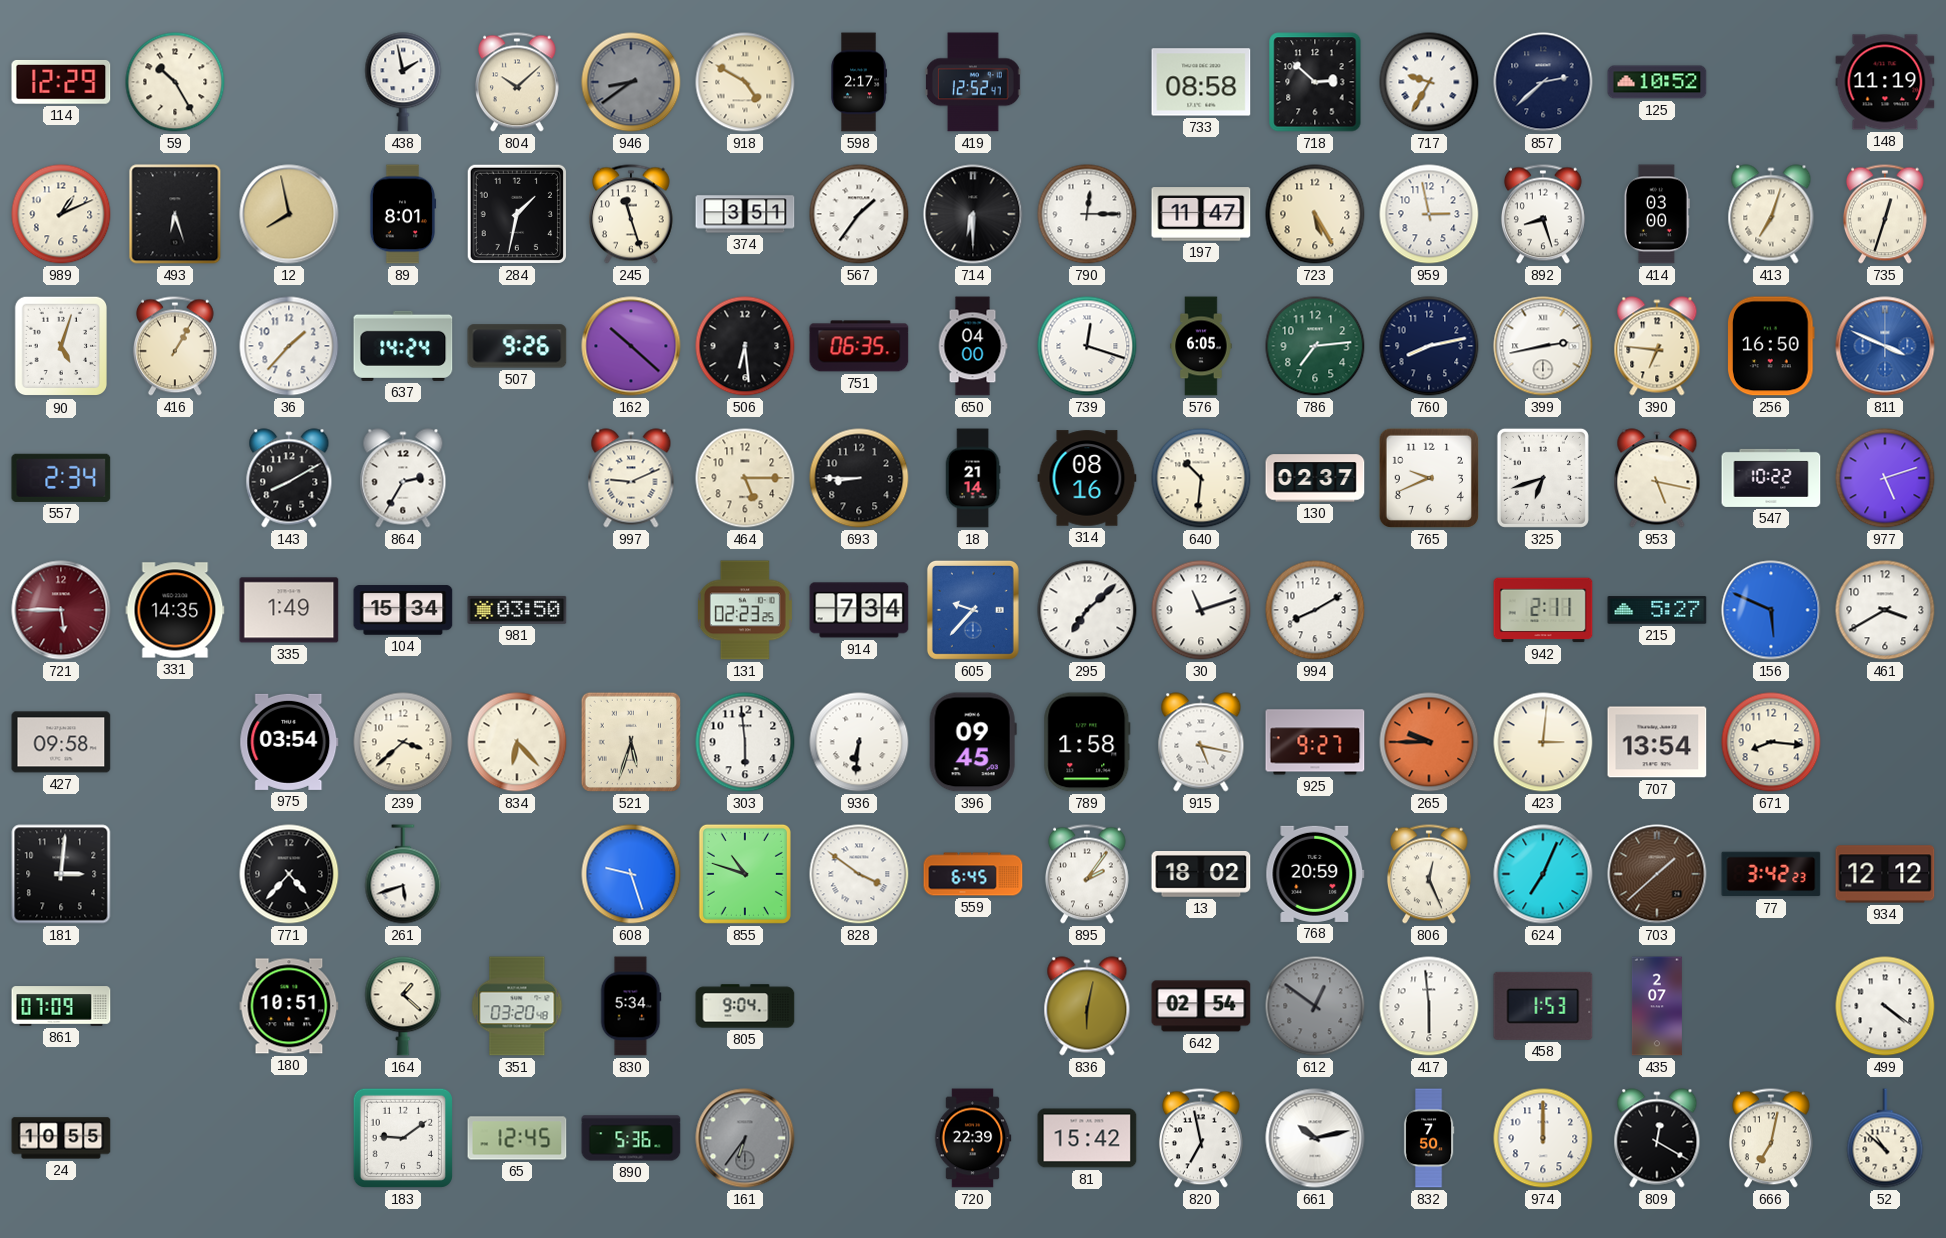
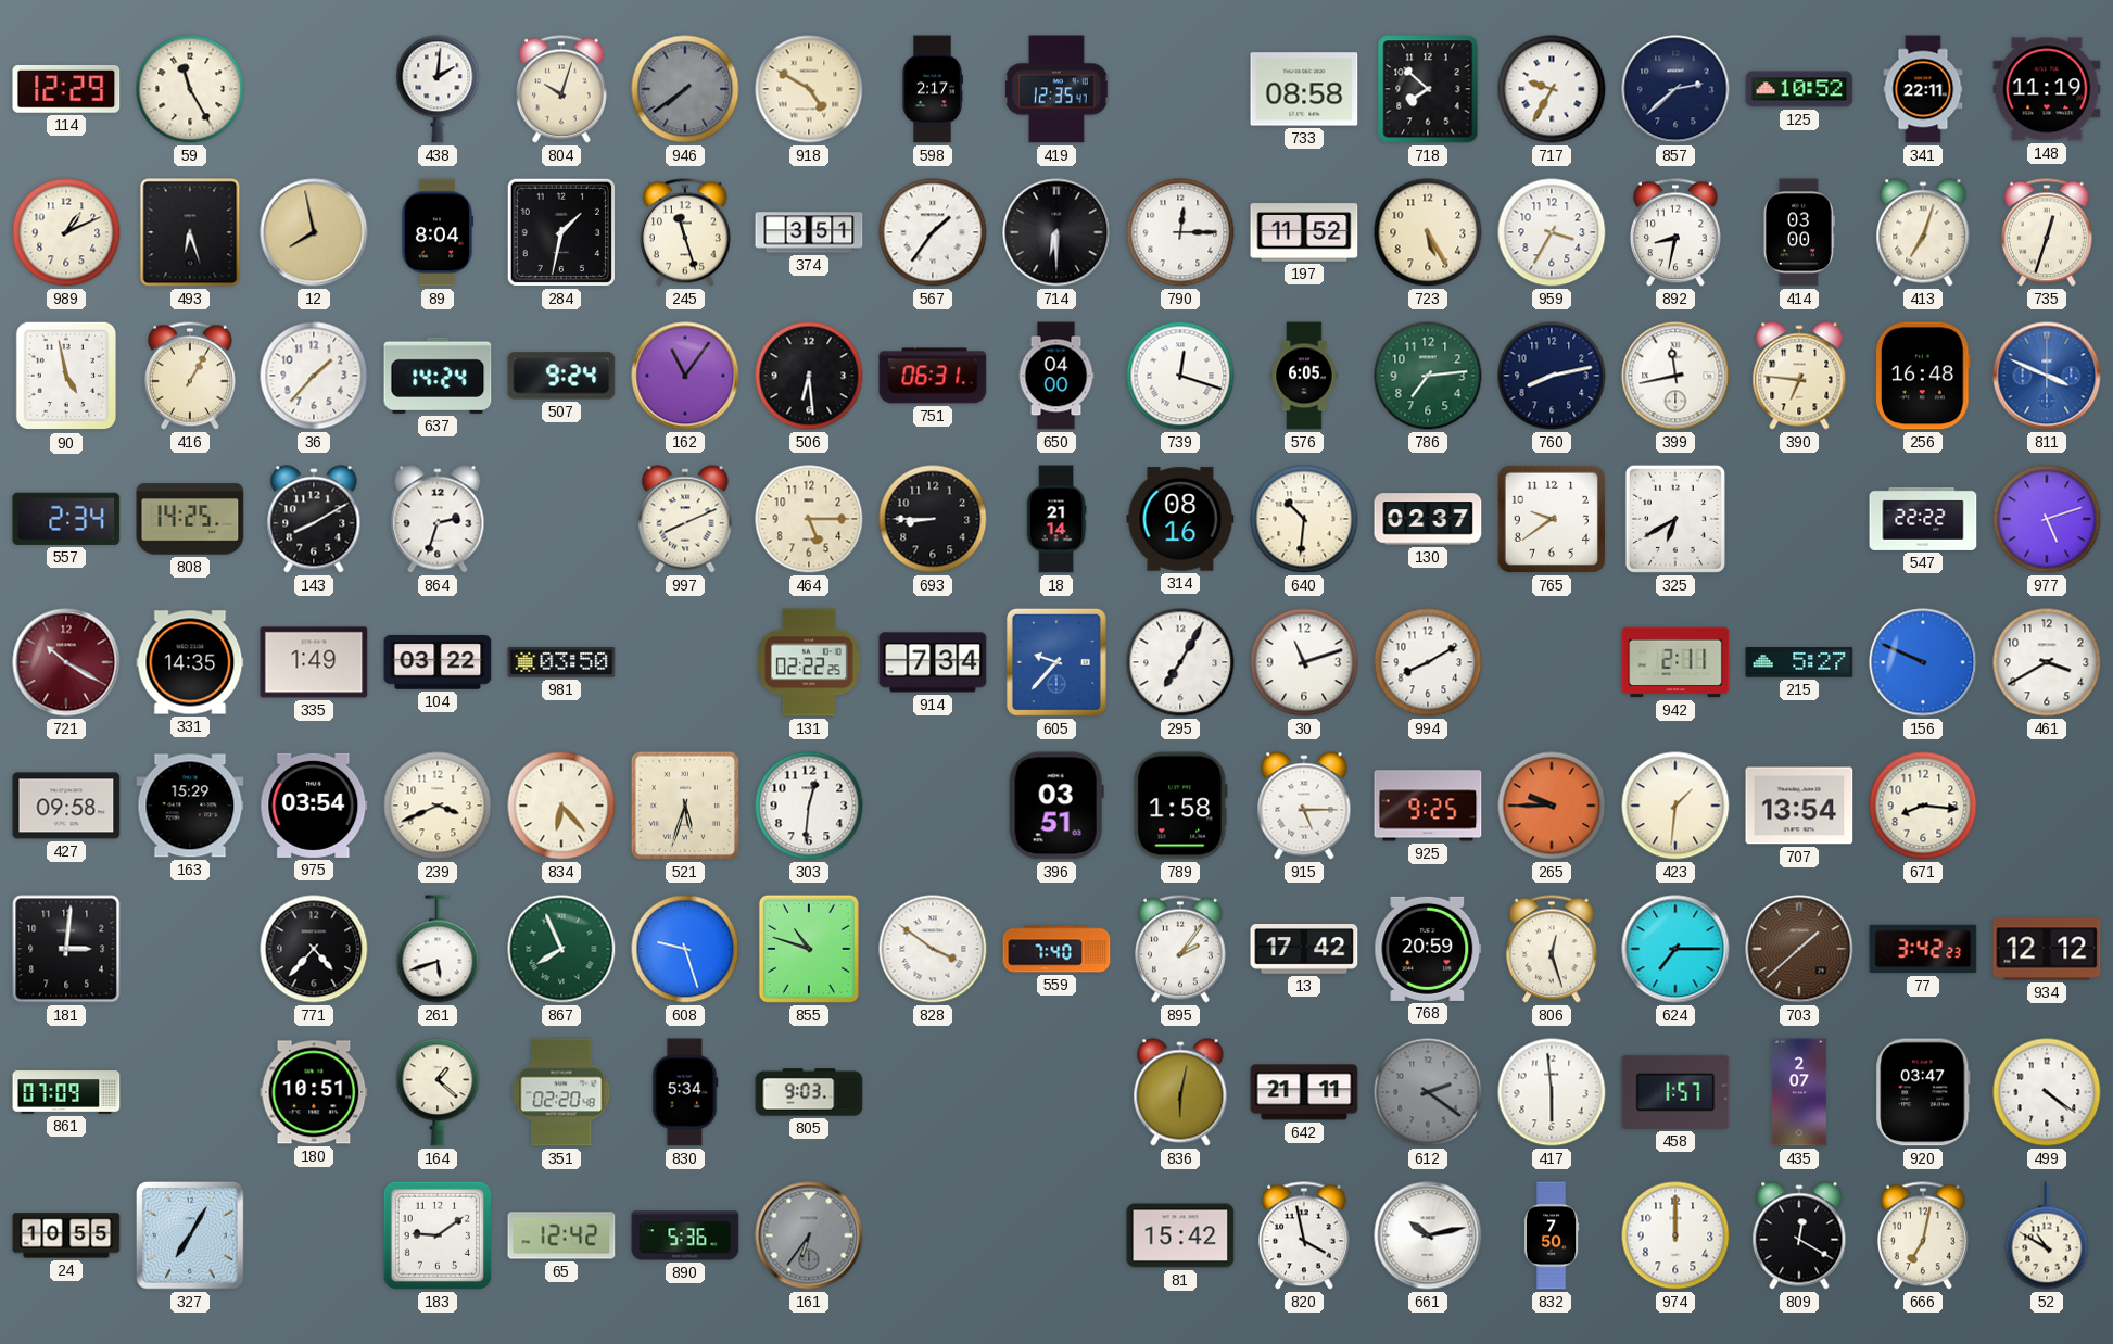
59: 10:25 -> 11:25 (190, 89)
438: 1:58 -> 2:01 (438, 89)
804: 10:08 -> 10:03 (561, 89)
946: 8:39 -> 7:39 (685, 89)
419: 12:52 -> 12:35 (1058, 89)
718: 2:52 -> 7:52 (1428, 89)
341: none -> 22:11 (1923, 89)
89: 8:01 -> 8:04 (438, 232)
197: 11:47 -> 11:52 (1304, 232)
959: 2:58 -> 3:35 (1552, 232)
892: 8:27 -> 8:32 (1675, 232)
90: 5:03 -> 4:58 (65, 376)
507: 9:26 -> 9:24 (561, 376)
162: 10:22 -> 11:06 (685, 376)
751: 06:35 -> 06:31 (933, 376)
399: 2:43 -> 11:43 (1675, 376)
256: 16:50 -> 16:48 (1924, 376)
808: none -> 14:25 (190, 519)
864: 2:35 -> 2:33 (438, 519)
997: 9:11 -> 8:11 (685, 519)
765: 9:41 -> 9:39 (1552, 519)
325: 6:42 -> 6:40 (1675, 519)
953: 5:17 -> none (1657, 478)
547: 10:22 -> 22:22 (1923, 519)
721: 5:45 -> 10:20 (66, 662)
104: 15:34 -> 03:22 (438, 662)
131: 02:23 -> 02:22 (809, 662)
295: 7:08 -> 7:05 (1180, 662)
156: 5:49 -> 9:49 (1923, 662)
163: none -> 15:29 (190, 806)
239: 3:38 -> 3:41 (438, 806)
303: 5:59 -> 12:31 (809, 806)
936: 6:31 -> none (859, 742)
396: 09:45 -> 03:51 (1056, 806)
915: 5:17 -> 5:15 (1304, 806)
925: 9:27 -> 9:25 (1428, 806)
423: 3:01 -> 1:31 (1675, 806)
867: none -> 7:56 (561, 949)
559: 6:45 -> 7:40 (1056, 949)
13: 18:02 -> 17:42 (1304, 950)
806: 12:26 -> 12:27 (1552, 949)
624: 7:04 -> 7:15 (1675, 949)
351: 03:20 -> 02:20 (561, 1092)
805: 9:04 -> 9:03 (809, 1092)
642: 02:54 -> 21:11 (1304, 1092)
612: 12:51 -> 2:21 (1428, 1092)
458: 1:53 -> 1:57 (1675, 1092)
920: none -> 03:47 (1923, 1092)
327: none -> 7:05 (191, 1237)
65: 12:45 -> 12:42 (561, 1235)
720: 22:39 -> none (973, 1138)
820: 6:58 -> 3:58 (1304, 1235)
52: 10:52 -> 10:50 (2047, 1235)
